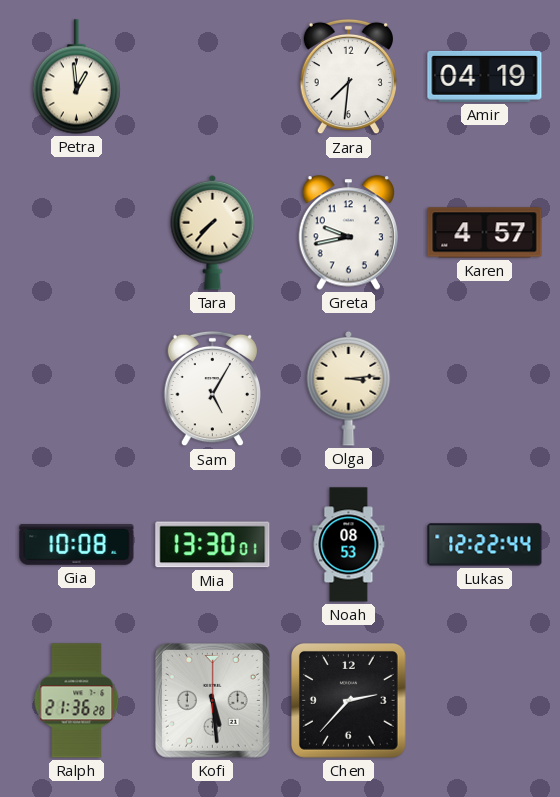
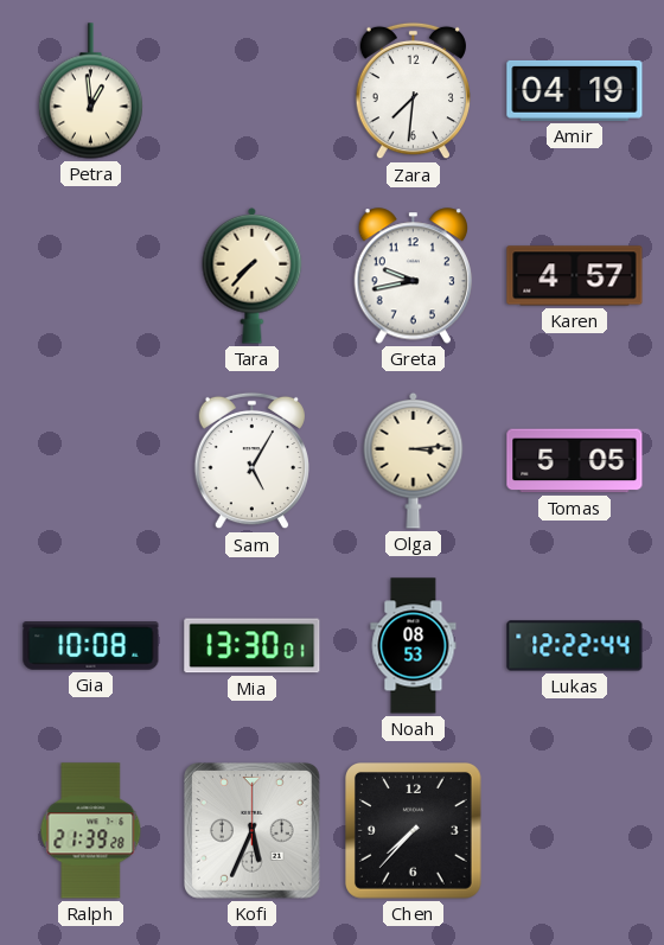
Tomas: none -> 5:05 (575, 461)
Ralph: 21:36 -> 21:39 (91, 831)
Kofi: 5:29 -> 5:34 (253, 831)
Chen: 2:37 -> 7:37 (414, 831)
